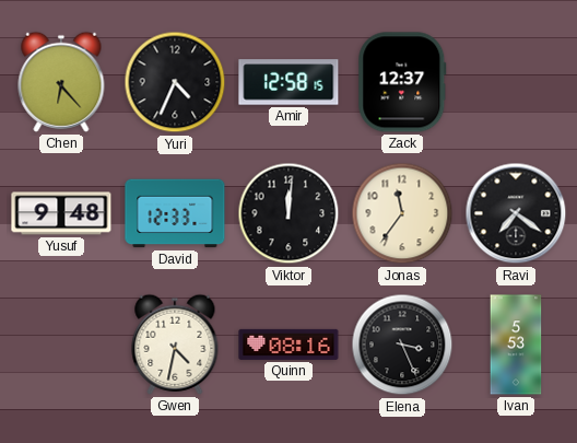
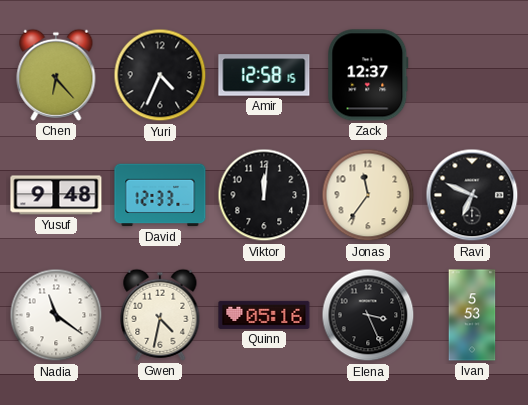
Ravi: 7:21 -> 6:49 (472, 195)
Nadia: none -> 11:21 (56, 315)
Quinn: 08:16 -> 05:16 (264, 315)
